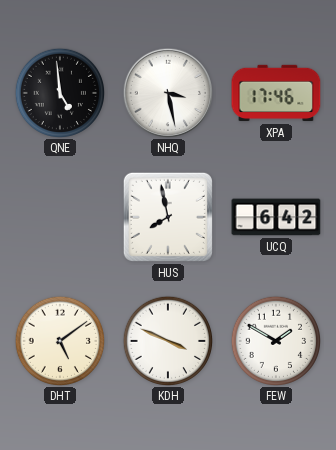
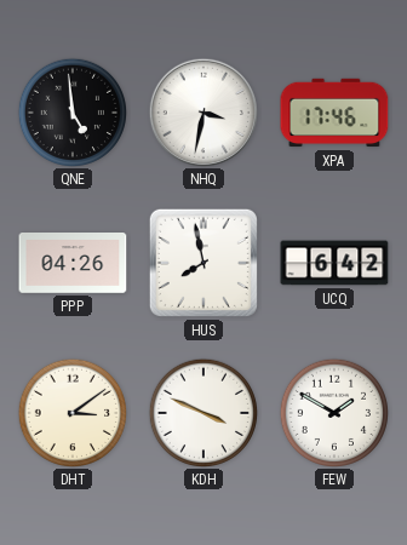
NHQ: 3:28 -> 3:32 (202, 111)
PPP: none -> 04:26 (73, 264)
DHT: 5:09 -> 3:09 (71, 412)
